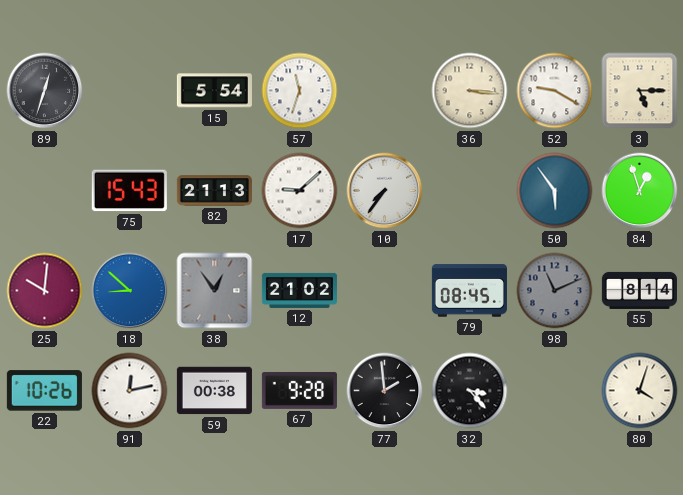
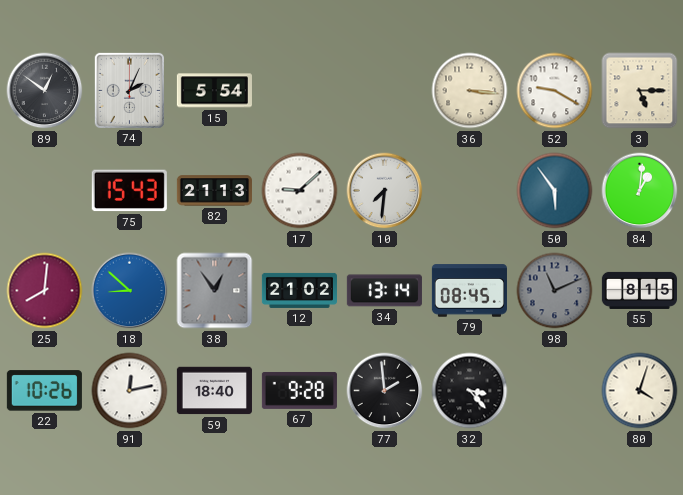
89: 12:33 -> 12:51 (45, 91)
74: none -> 2:04 (129, 90)
57: 11:33 -> none (300, 91)
10: 7:36 -> 7:31 (385, 191)
84: 12:57 -> 1:01 (640, 191)
25: 10:01 -> 8:01 (45, 291)
34: none -> 13:14 (384, 291)
55: 8:14 -> 8:15 (639, 290)
59: 00:38 -> 18:40 (214, 391)
